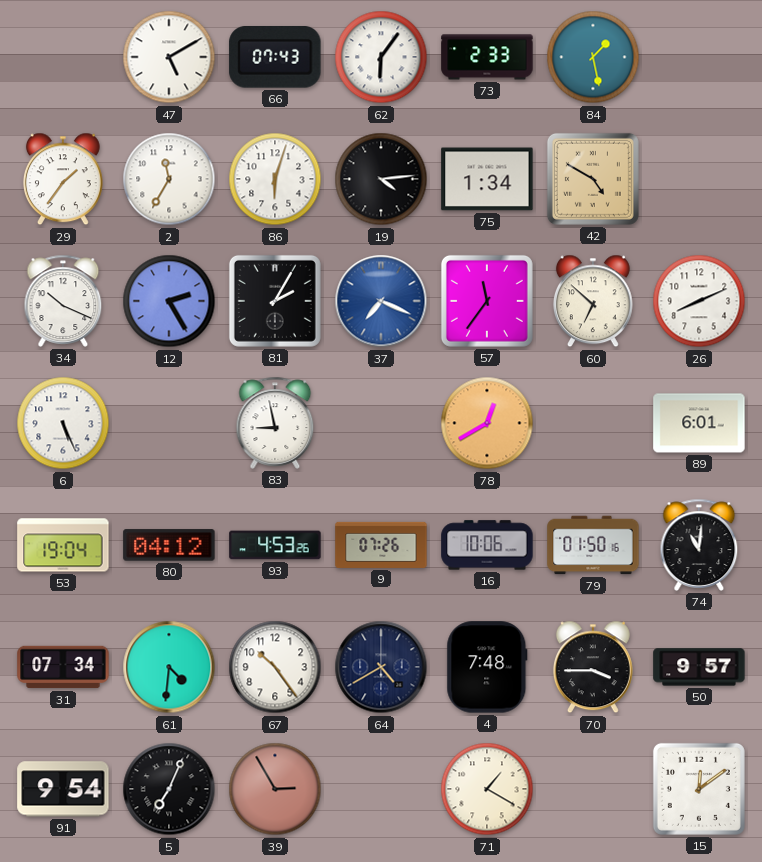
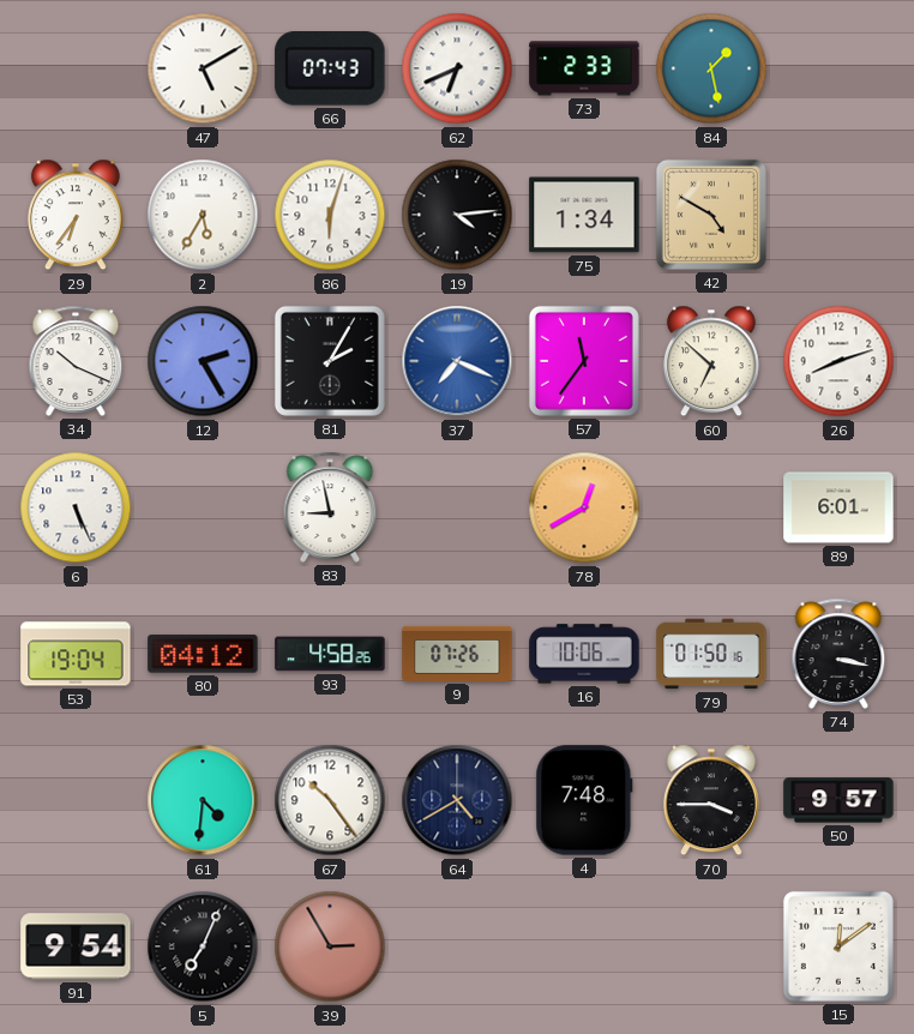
62: 6:06 -> 6:41 (457, 68)
29: 1:36 -> 6:36 (76, 215)
2: 11:35 -> 5:35 (203, 215)
26: 8:11 -> 8:12 (838, 361)
93: 4:53 -> 4:58 (330, 654)
74: 11:01 -> 3:17 (838, 654)
31: 07:34 -> none (63, 667)
71: 1:20 -> none (487, 789)
